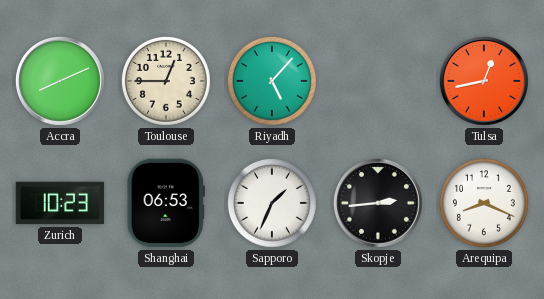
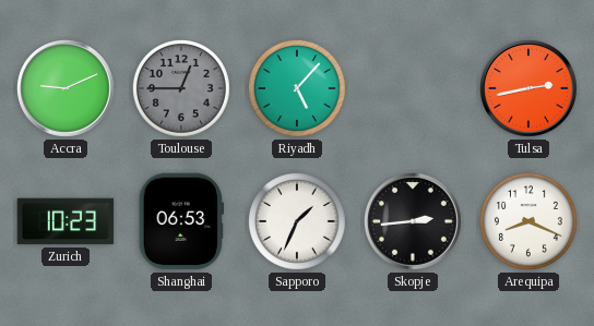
Accra: 8:11 -> 9:11 (66, 88)
Toulouse dial: cream -> grey (181, 88)
Tulsa: 12:43 -> 2:43 (528, 88)
